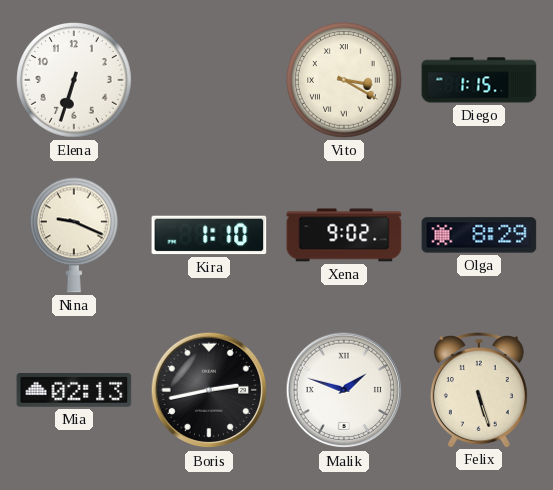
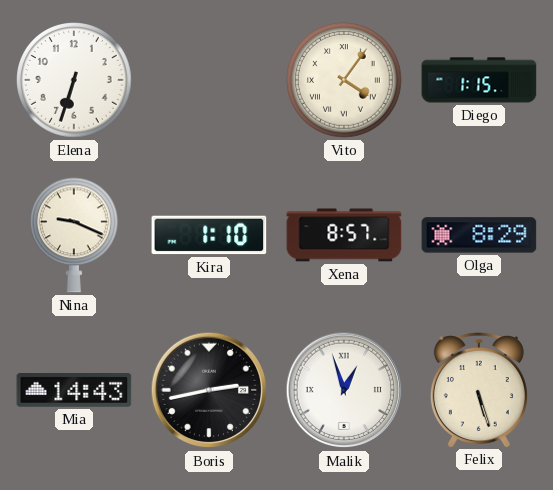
Vito: 3:20 -> 4:06 (345, 81)
Xena: 9:02 -> 8:57 (344, 235)
Mia: 02:13 -> 14:43 (74, 391)
Malik: 1:48 -> 12:57 (344, 390)
